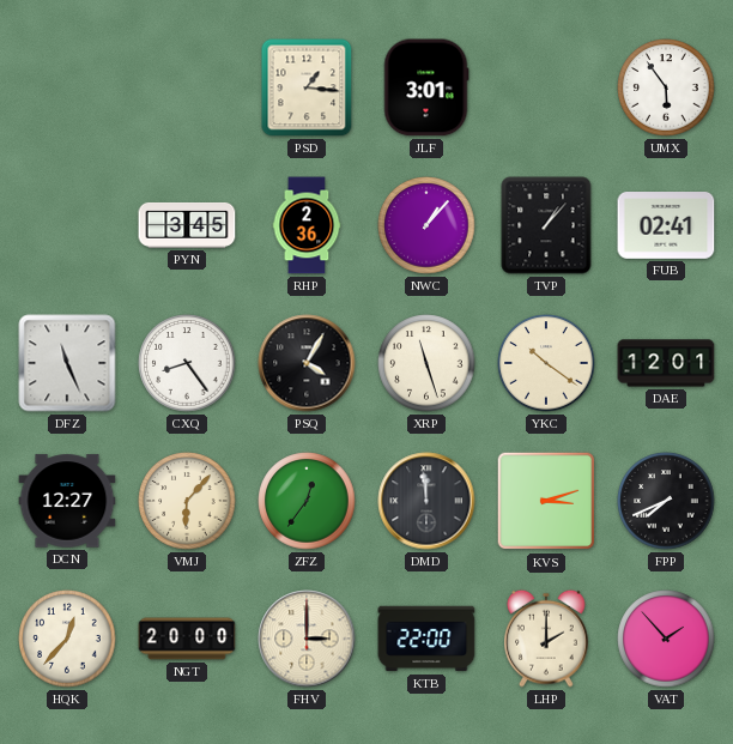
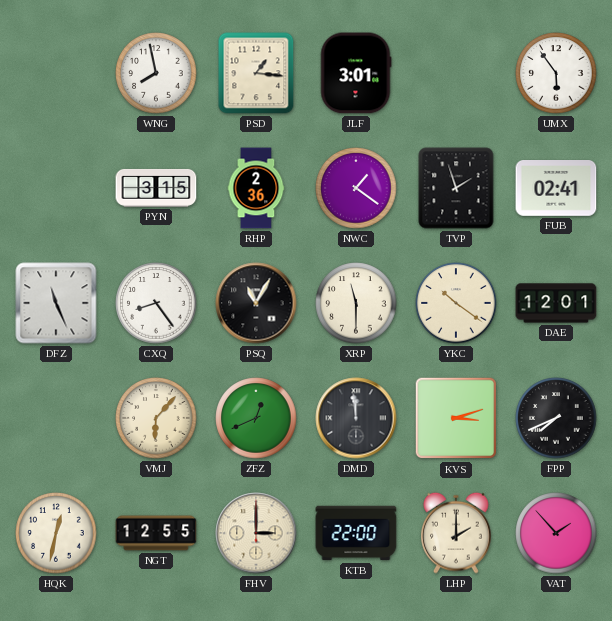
WNG: none -> 7:58 (156, 73)
PYN: 3:45 -> 3:15 (156, 188)
NWC: 1:07 -> 1:21 (356, 188)
TVP: 1:07 -> 1:57 (456, 188)
PSQ: 4:05 -> 11:05 (256, 303)
XRP: 11:27 -> 11:30 (356, 303)
DCN: 12:27 -> none (67, 501)
ZFZ: 12:36 -> 12:41 (256, 418)
HQK: 12:37 -> 12:32 (56, 533)
NGT: 20:00 -> 12:55 (156, 533)
